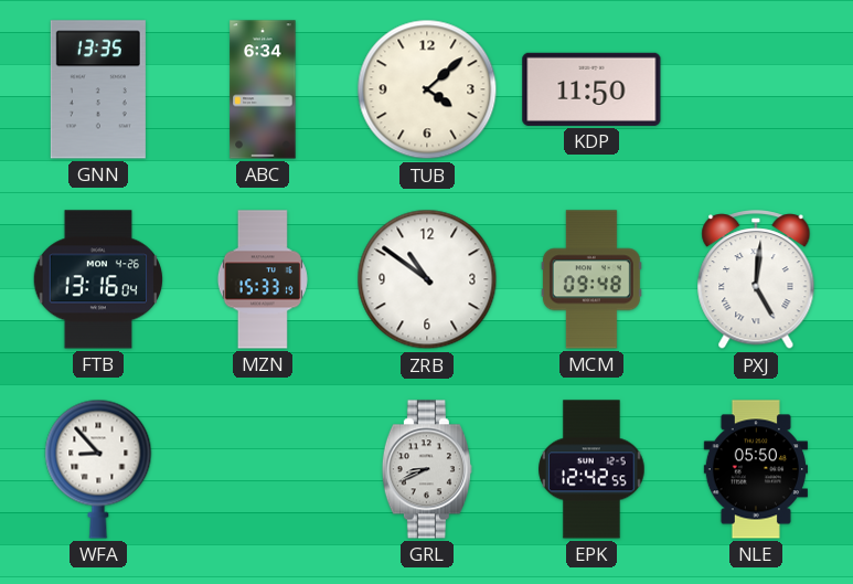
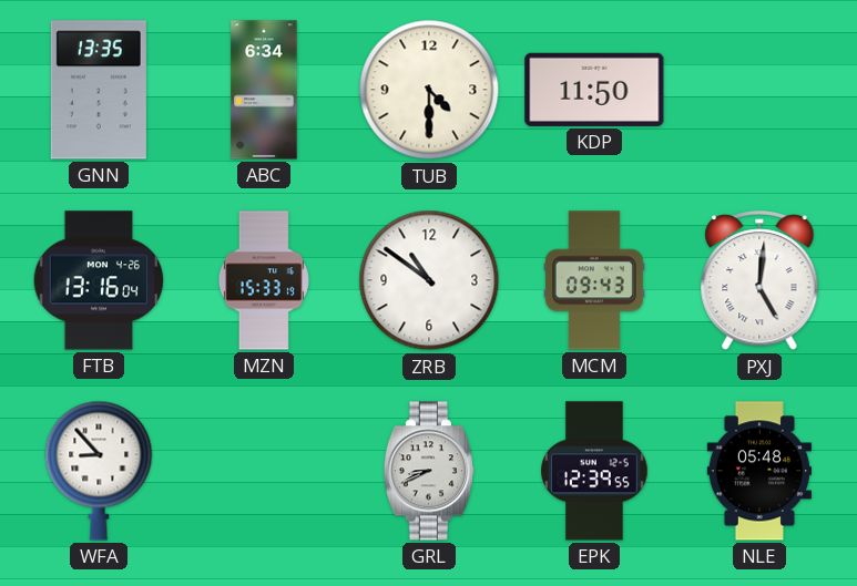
TUB: 4:08 -> 4:30 (429, 90)
MCM: 09:48 -> 09:43 (594, 280)
EPK: 12:42 -> 12:39 (594, 471)
NLE: 05:50 -> 05:48 (759, 471)
